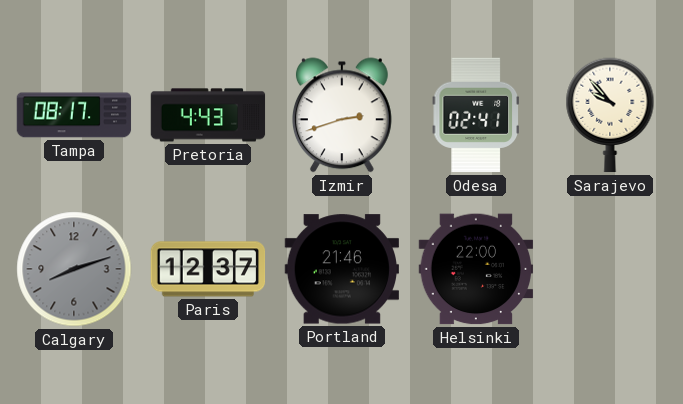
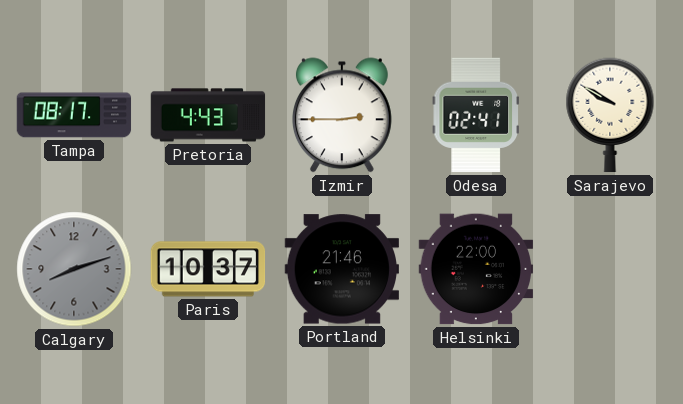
Izmir: 2:42 -> 2:45 (342, 115)
Sarajevo: 9:53 -> 9:50 (610, 115)
Paris: 12:37 -> 10:37 (208, 269)
